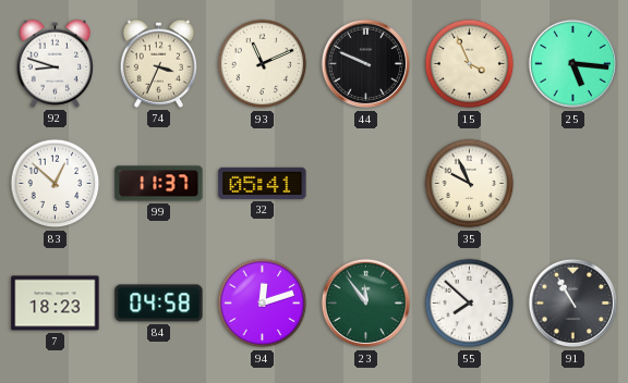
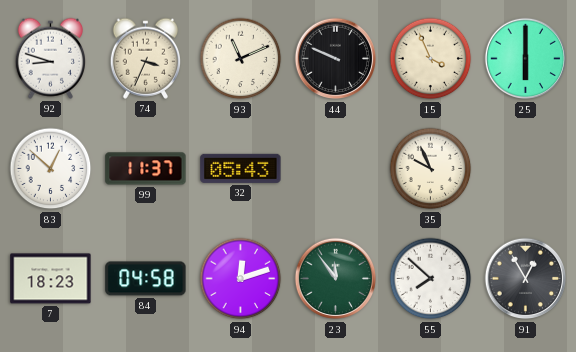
25: 5:16 -> 6:00 (526, 59)
32: 05:41 -> 05:43 (241, 168)
91: 10:55 -> 12:55 (526, 279)
